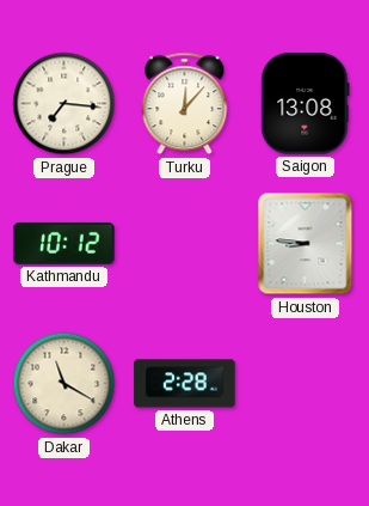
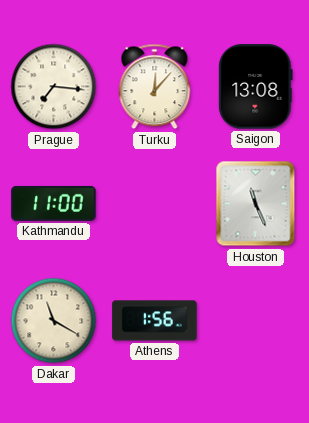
Kathmandu: 10:12 -> 11:00 (54, 203)
Houston: 8:46 -> 11:26 (256, 204)
Athens: 2:28 -> 1:56 (155, 321)
